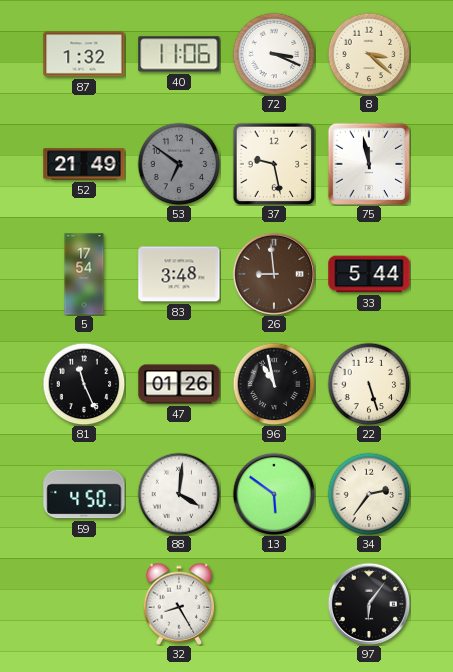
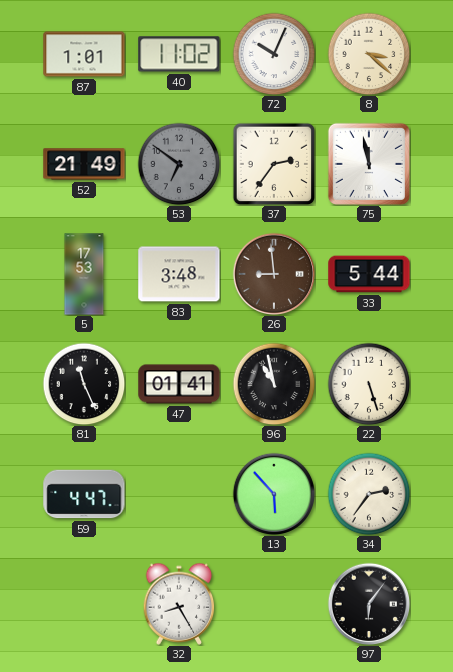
87: 1:32 -> 1:01 (84, 54)
40: 11:06 -> 11:02 (179, 54)
72: 3:19 -> 10:04 (274, 54)
37: 9:28 -> 2:36 (274, 164)
5: 17:54 -> 17:53 (84, 274)
47: 01:26 -> 01:41 (179, 384)
59: 4:50 -> 4:47 (84, 494)
88: 4:01 -> none (179, 494)
13: 5:51 -> 5:53 (274, 494)
